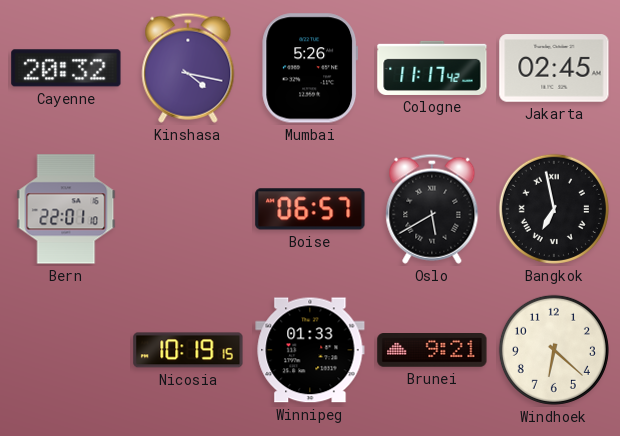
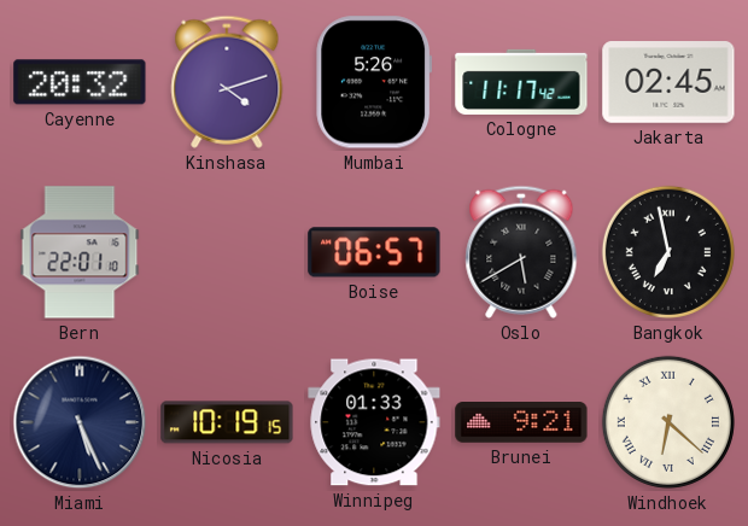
Kinshasa: 4:17 -> 4:12 (227, 82)
Miami: none -> 5:26 (80, 422)
Windhoek numerals: Arabic -> Roman (668, 422)
